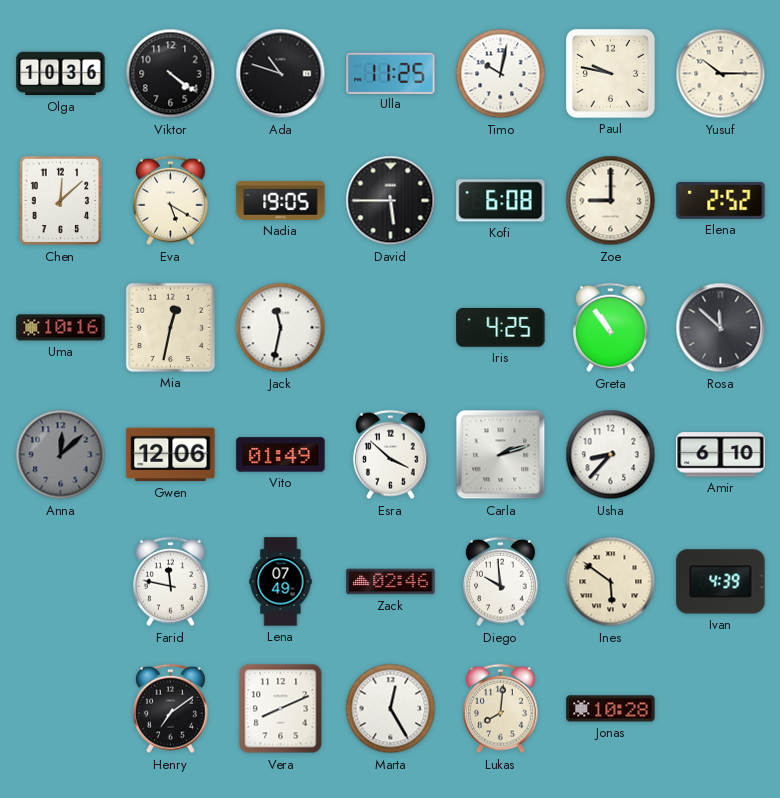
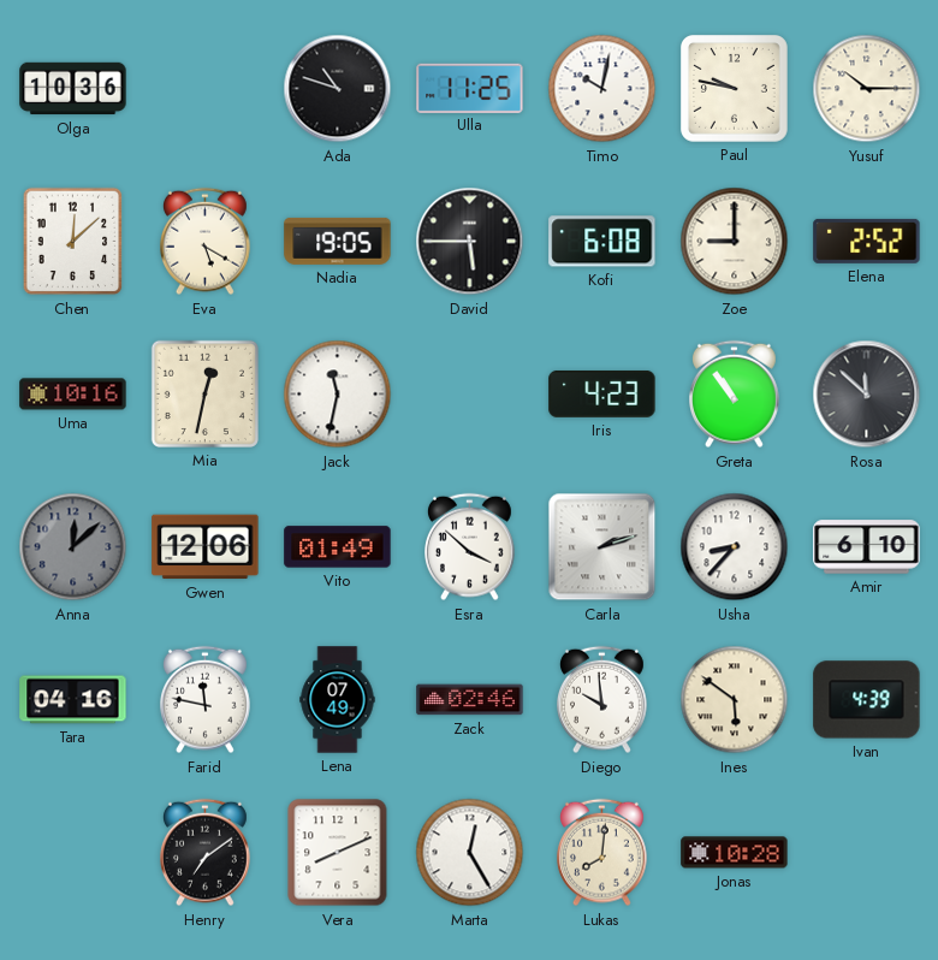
Viktor: 4:21 -> none (171, 74)
Iris: 4:25 -> 4:23 (602, 393)
Tara: none -> 04:16 (73, 700)
